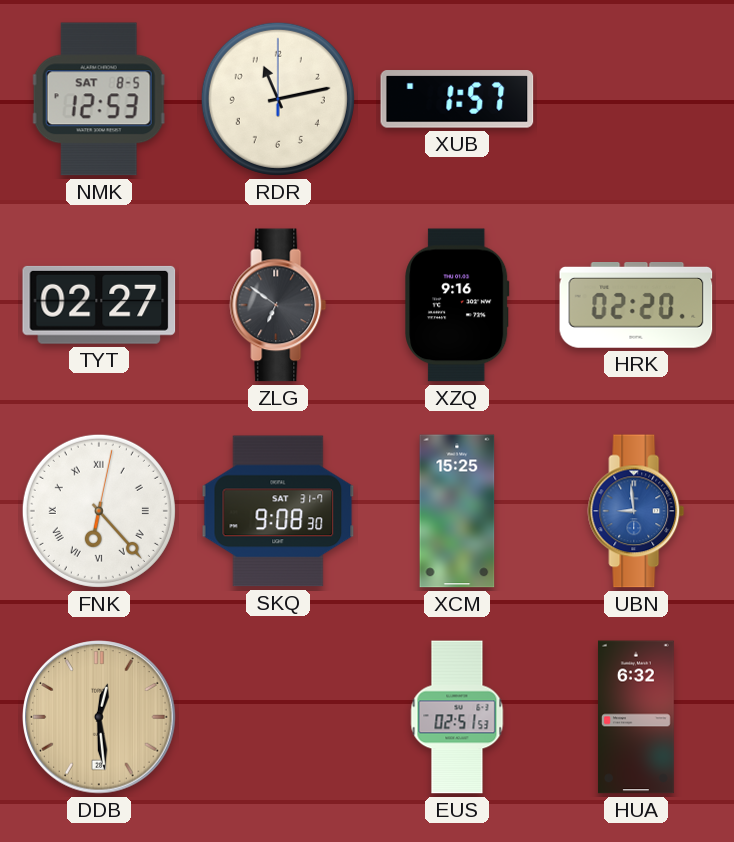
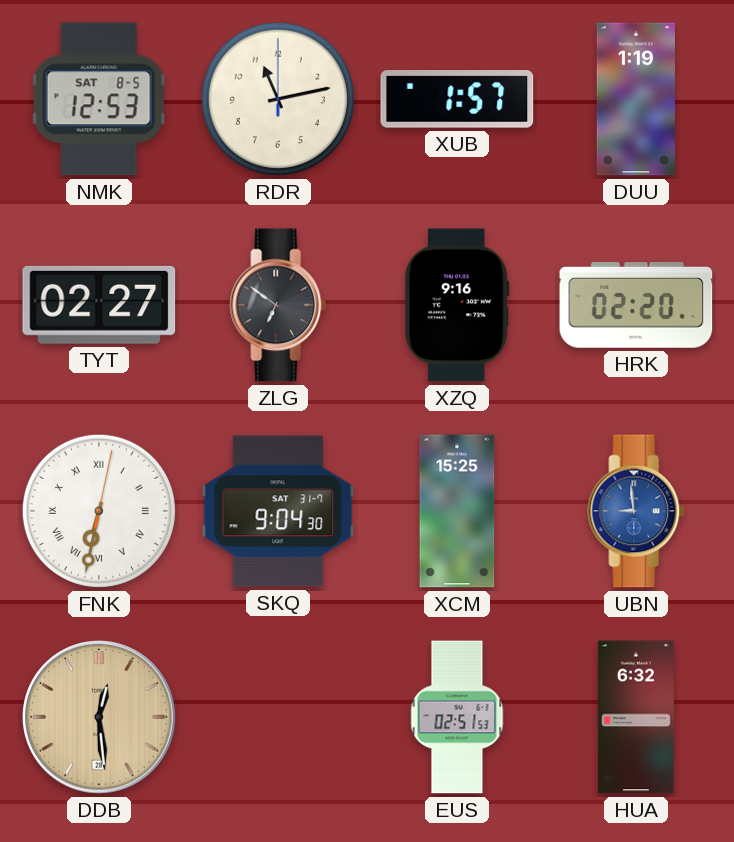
DUU: none -> 1:19 (635, 99)
FNK: 6:23 -> 6:32 (99, 511)
SKQ: 9:08 -> 9:04 (278, 511)
